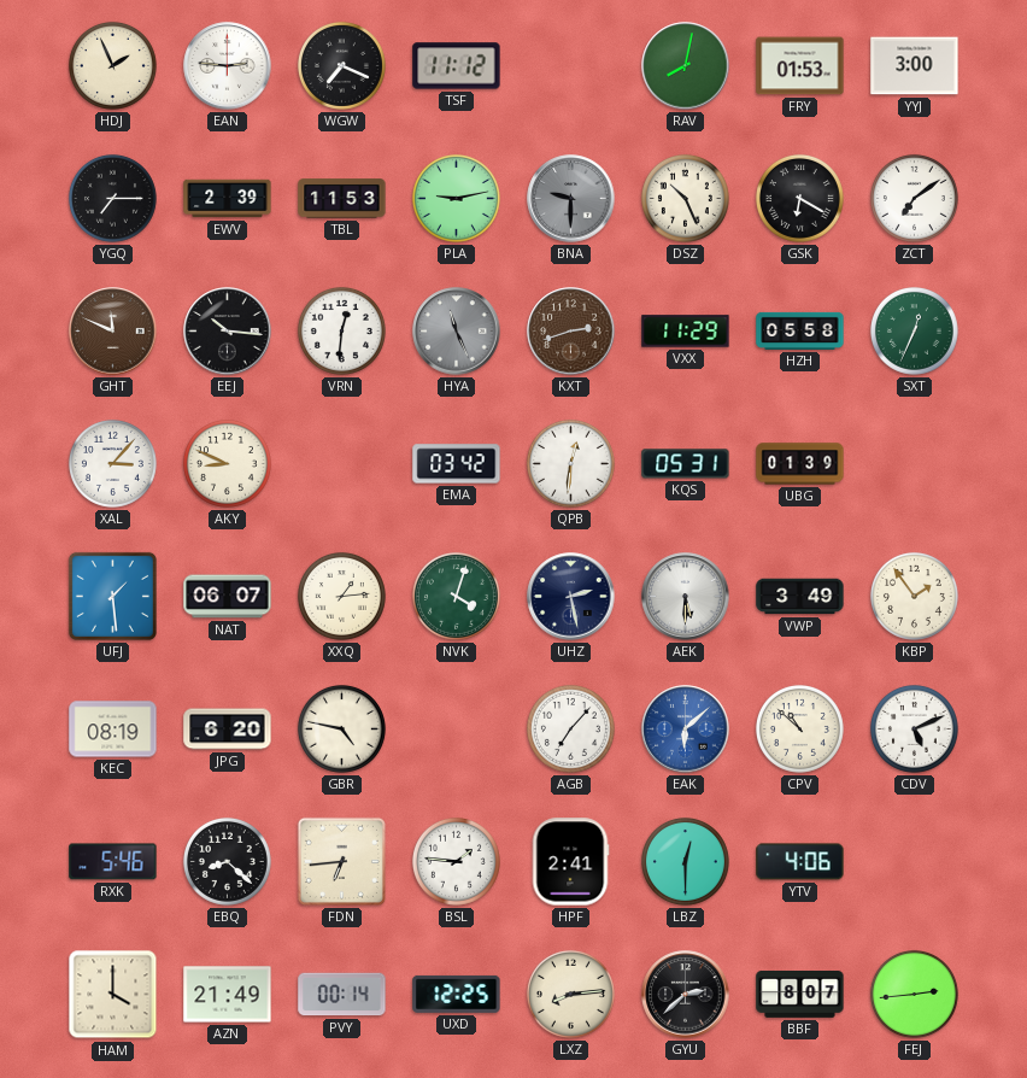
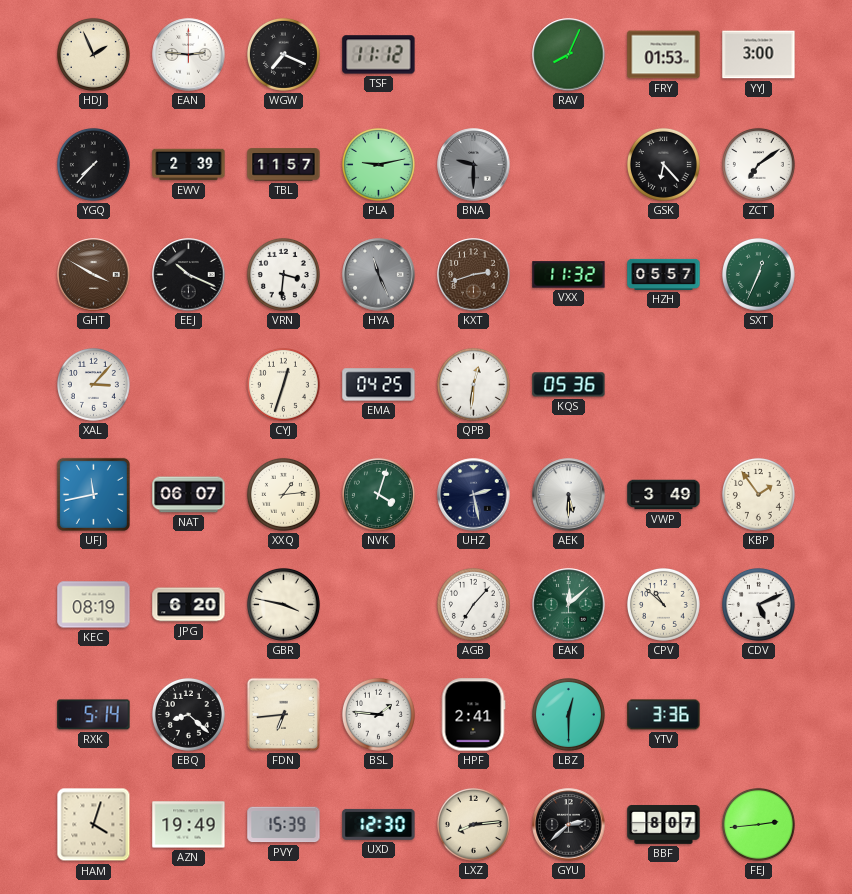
RAV: 8:02 -> 8:04 (569, 55)
YGQ: 7:15 -> 7:37 (93, 164)
TBL: 11:53 -> 11:57 (284, 165)
DSZ: 10:26 -> none (685, 198)
GSK: 6:20 -> 6:23 (663, 164)
GHT: 11:49 -> 3:50 (94, 275)
EEJ: 10:16 -> 10:19 (189, 275)
VRN: 12:31 -> 3:31 (283, 274)
VXX: 11:29 -> 11:32 (569, 275)
HZH: 05:58 -> 05:57 (664, 274)
AKY: 8:49 -> none (227, 463)
CYJ: none -> 12:33 (283, 384)
EMA: 03:42 -> 04:25 (379, 385)
KQS: 05:31 -> 05:36 (569, 385)
UBG: 01:39 -> none (800, 464)
UFJ: 1:29 -> 11:43 (93, 494)
GBR: 4:47 -> 3:47 (283, 604)
EAK: 6:08 -> 12:08 (569, 605)
EAK dial: blue -> green (569, 605)
RXK: 5:46 -> 5:14 (94, 715)
YTV: 4:06 -> 3:36 (664, 715)
HAM: 4:00 -> 4:03 (94, 825)
AZN: 21:49 -> 19:49 (189, 825)
PVY: 00:14 -> 15:39 (284, 825)
UXD: 12:25 -> 12:30 (379, 824)
